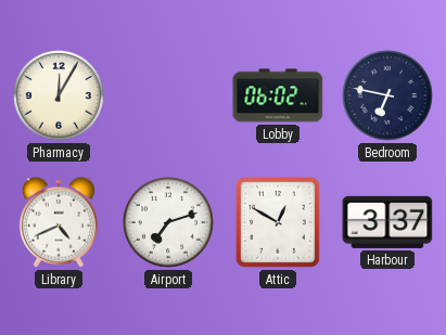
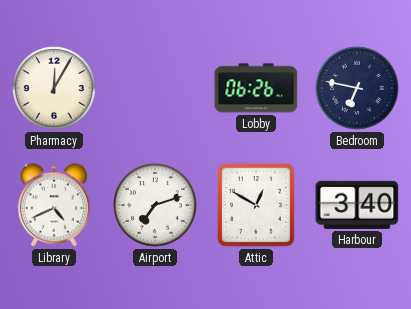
Lobby: 06:02 -> 06:26 (256, 88)
Harbour: 3:37 -> 3:40 (357, 205)
